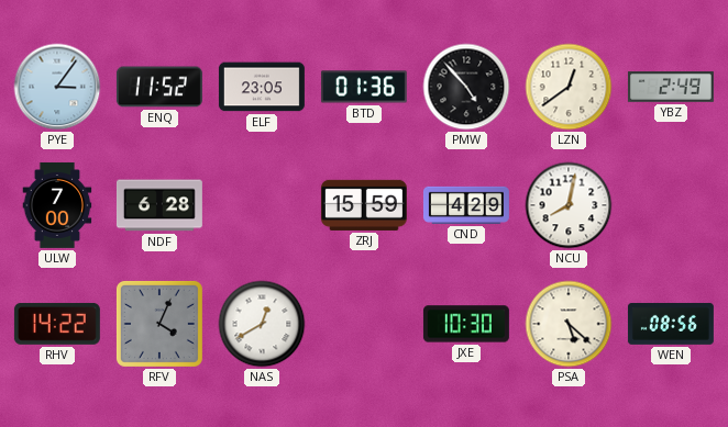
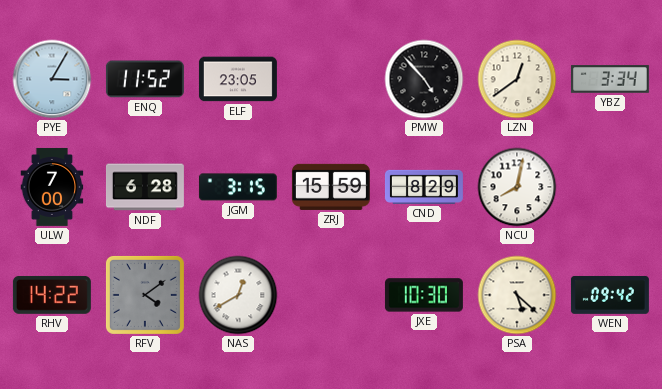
PYE: 3:06 -> 3:05 (52, 79)
BTD: 01:36 -> none (364, 87)
YBZ: 2:49 -> 3:34 (610, 79)
JGM: none -> 3:15 (238, 187)
CND: 4:29 -> 8:29 (424, 187)
RFV: 4:04 -> 4:09 (145, 295)
WEN: 08:56 -> 09:42 (610, 295)
